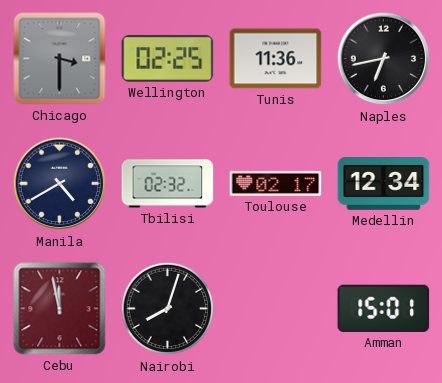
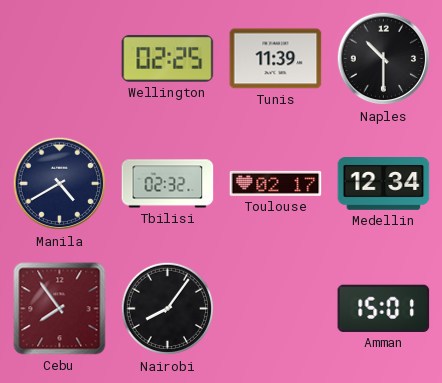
Chicago: 3:30 -> none (60, 59)
Tunis: 11:36 -> 11:39 (276, 59)
Naples: 6:43 -> 10:30 (384, 59)
Cebu: 11:58 -> 7:54 (60, 309)
Nairobi: 8:03 -> 8:06 (168, 309)
